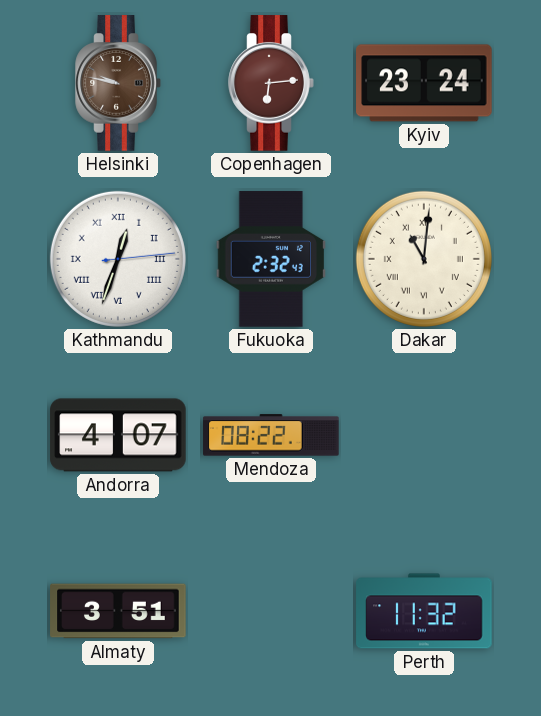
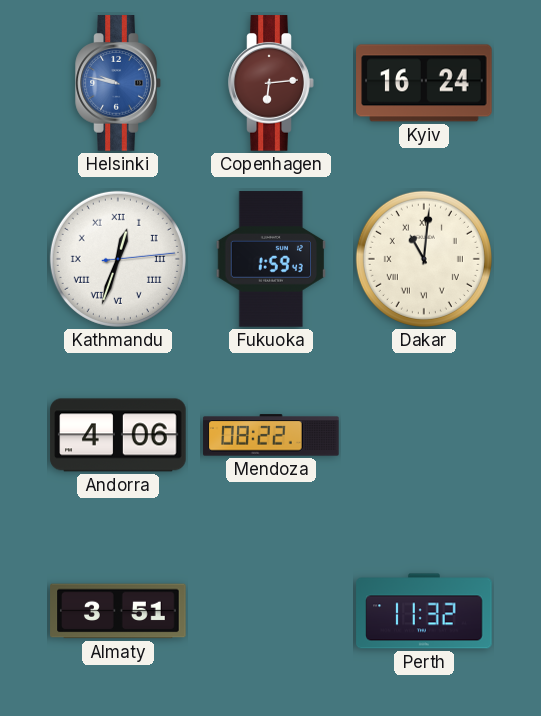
Helsinki dial: brown -> blue (118, 83)
Kyiv: 23:24 -> 16:24 (424, 83)
Fukuoka: 2:32 -> 1:59 (270, 259)
Andorra: 4:07 -> 4:06 (118, 435)
